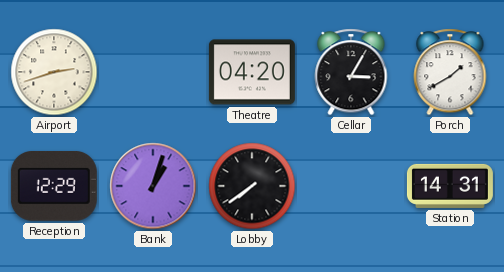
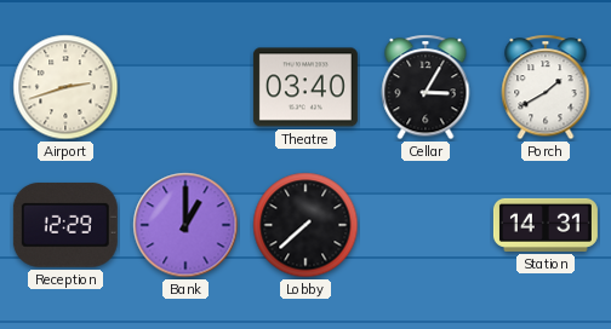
Theatre: 04:20 -> 03:40 (305, 87)
Bank: 1:03 -> 1:00 (185, 225)
Lobby: 7:39 -> 7:38 (305, 225)
